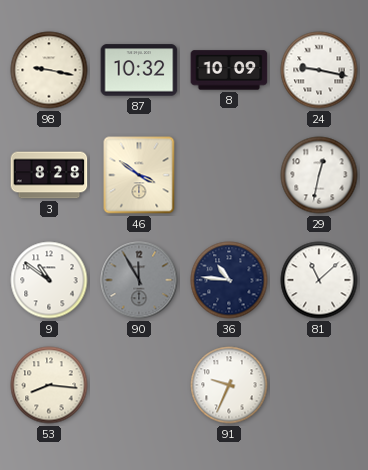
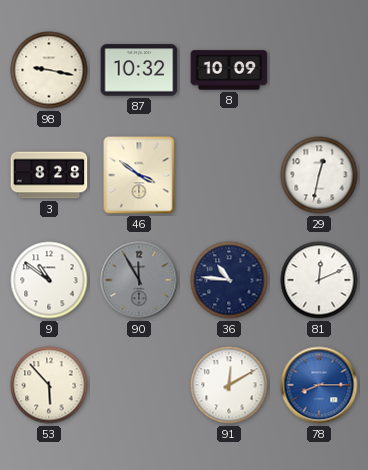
24: 9:17 -> none (319, 70)
81: 11:08 -> 12:11 (319, 280)
53: 8:16 -> 5:53 (49, 385)
91: 9:34 -> 12:10 (229, 385)
78: none -> 8:15 (319, 385)
